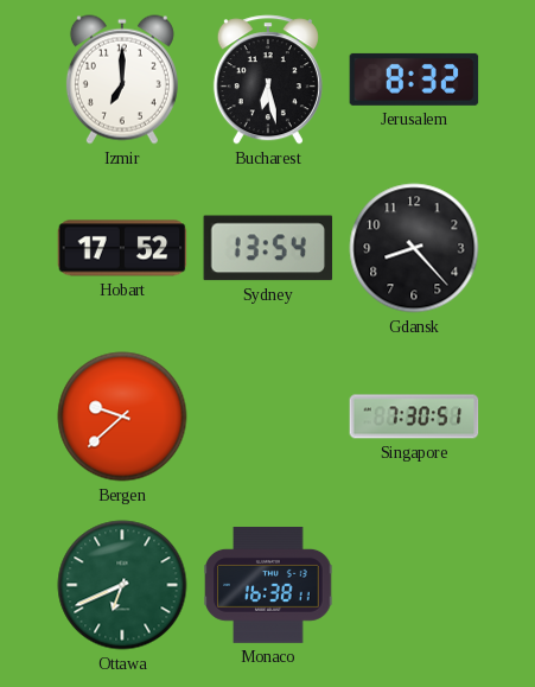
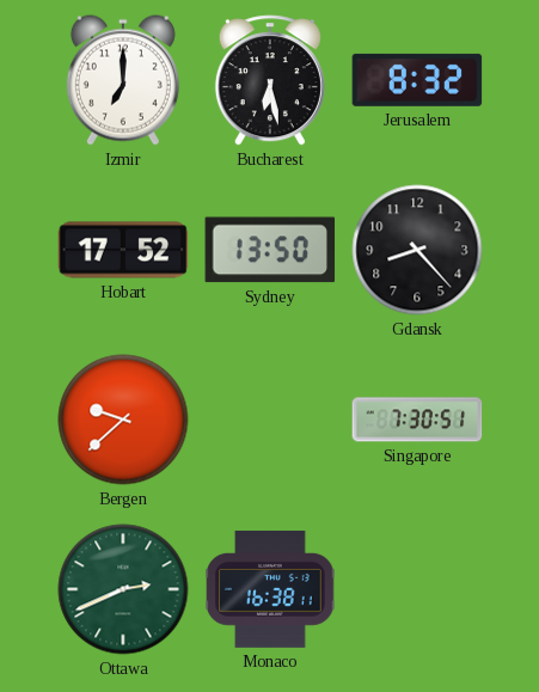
Sydney: 13:54 -> 13:50 (270, 250)
Ottawa: 6:41 -> 2:41 (123, 589)
